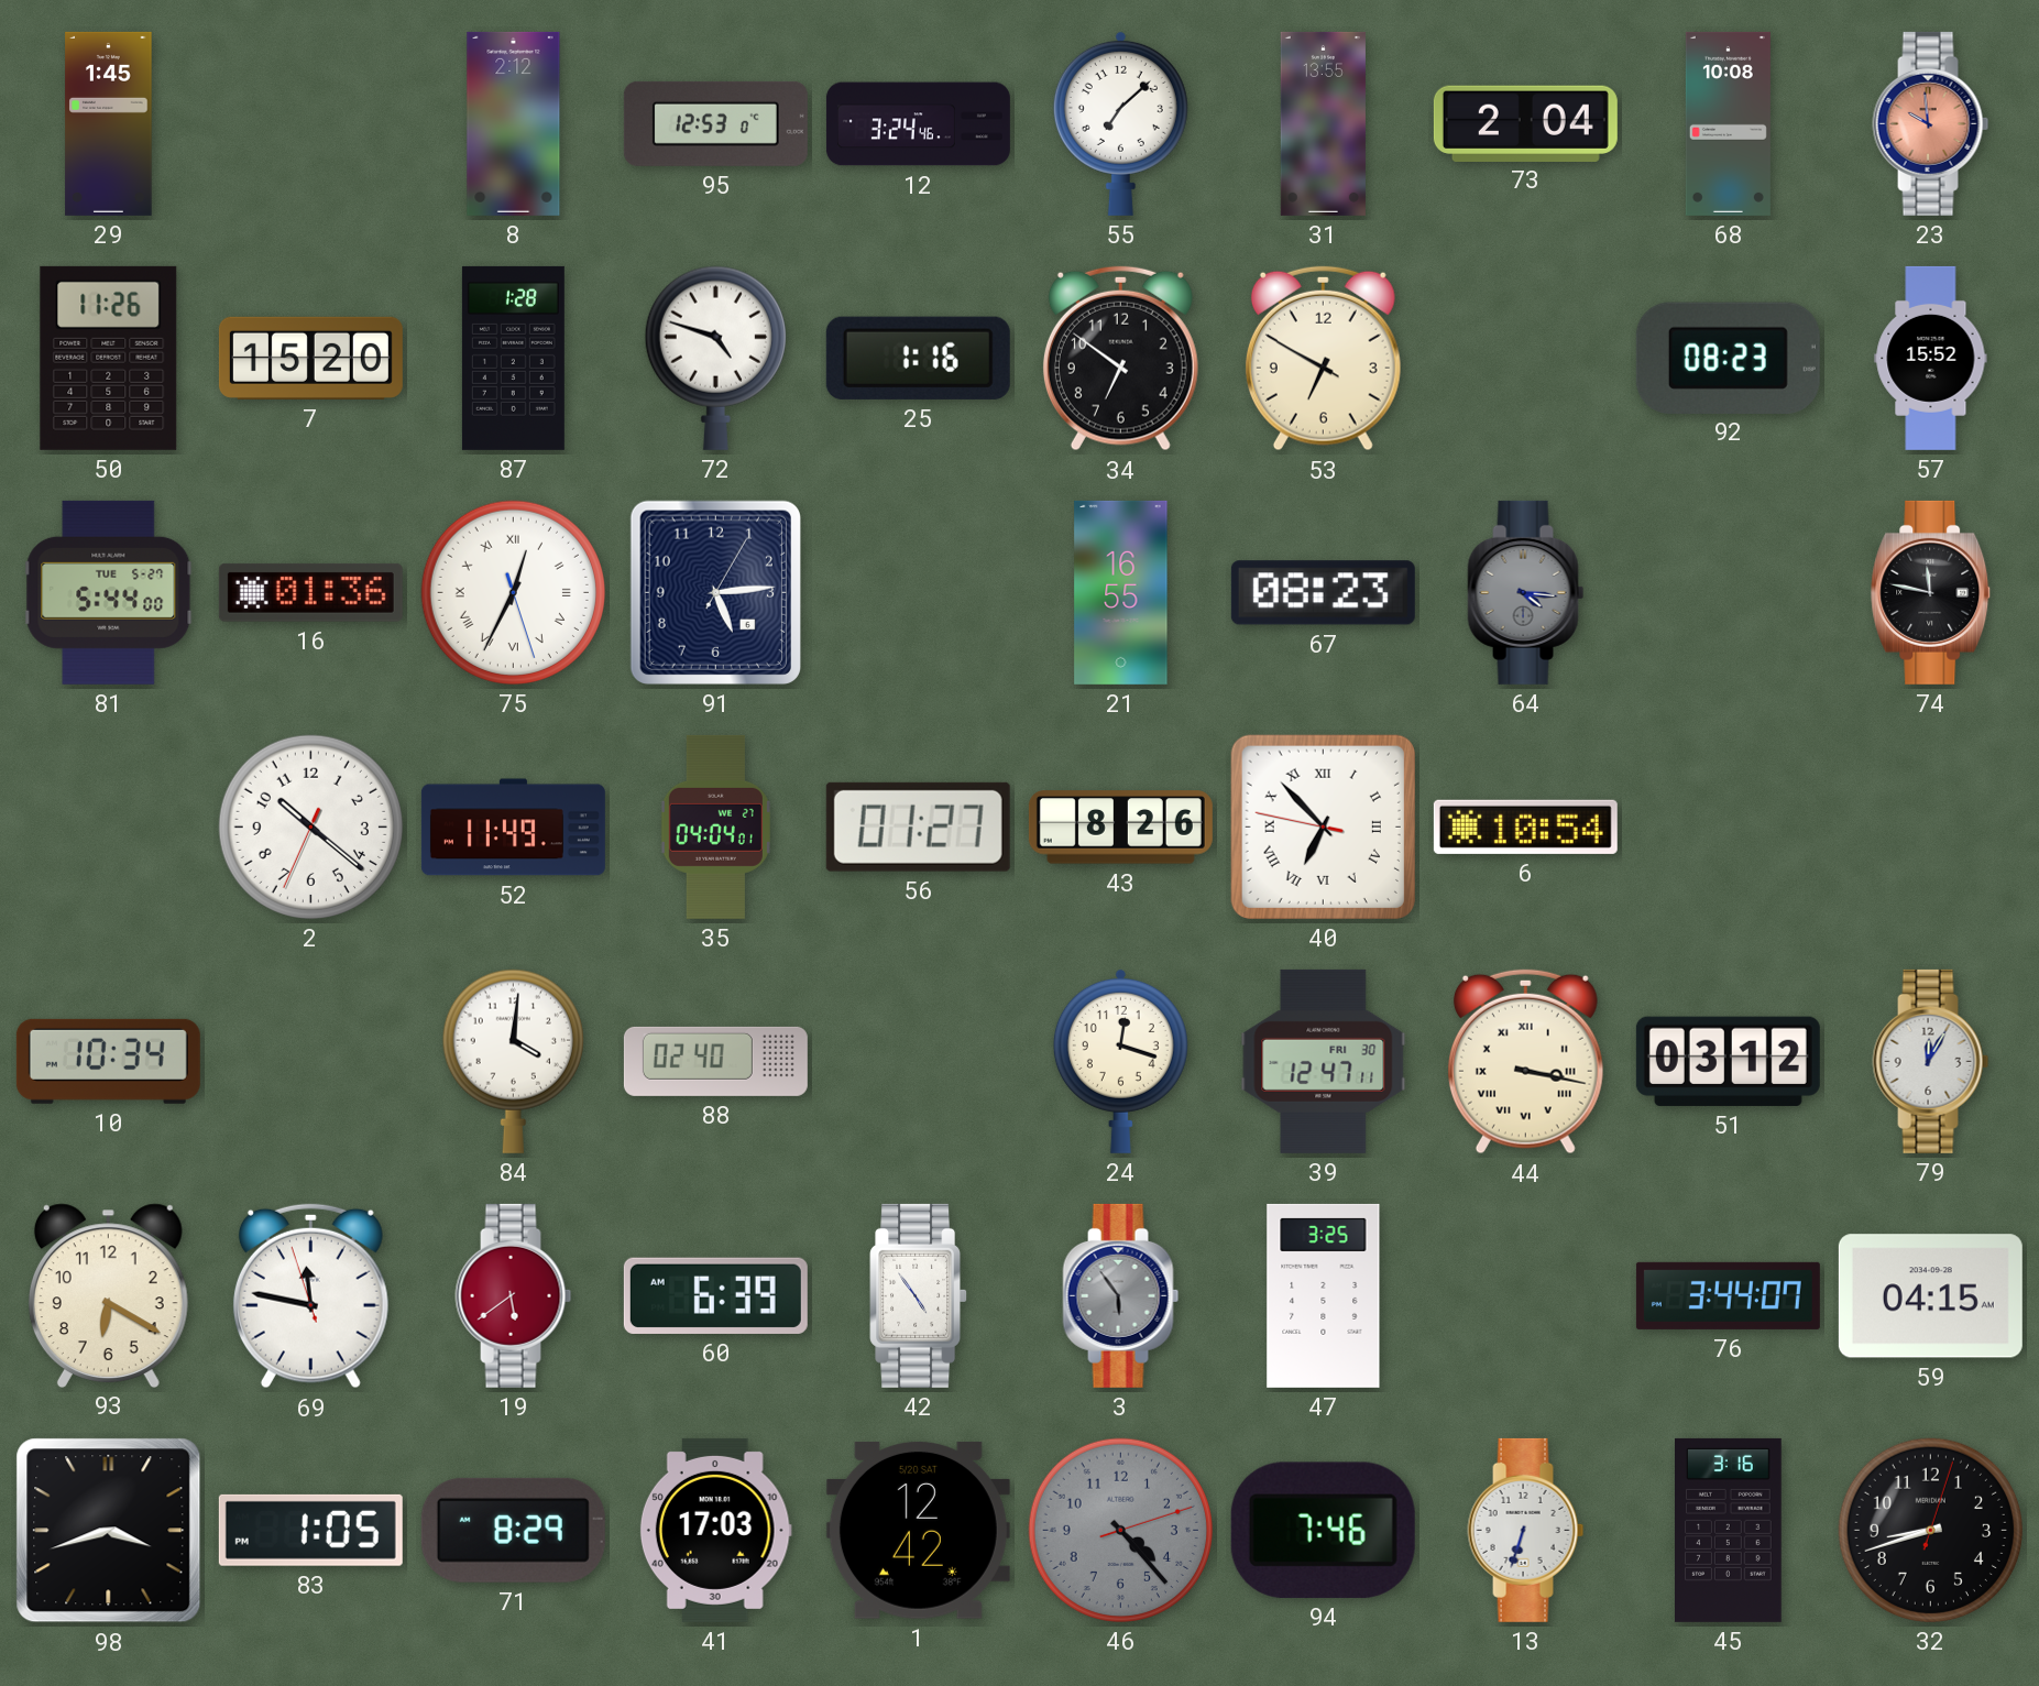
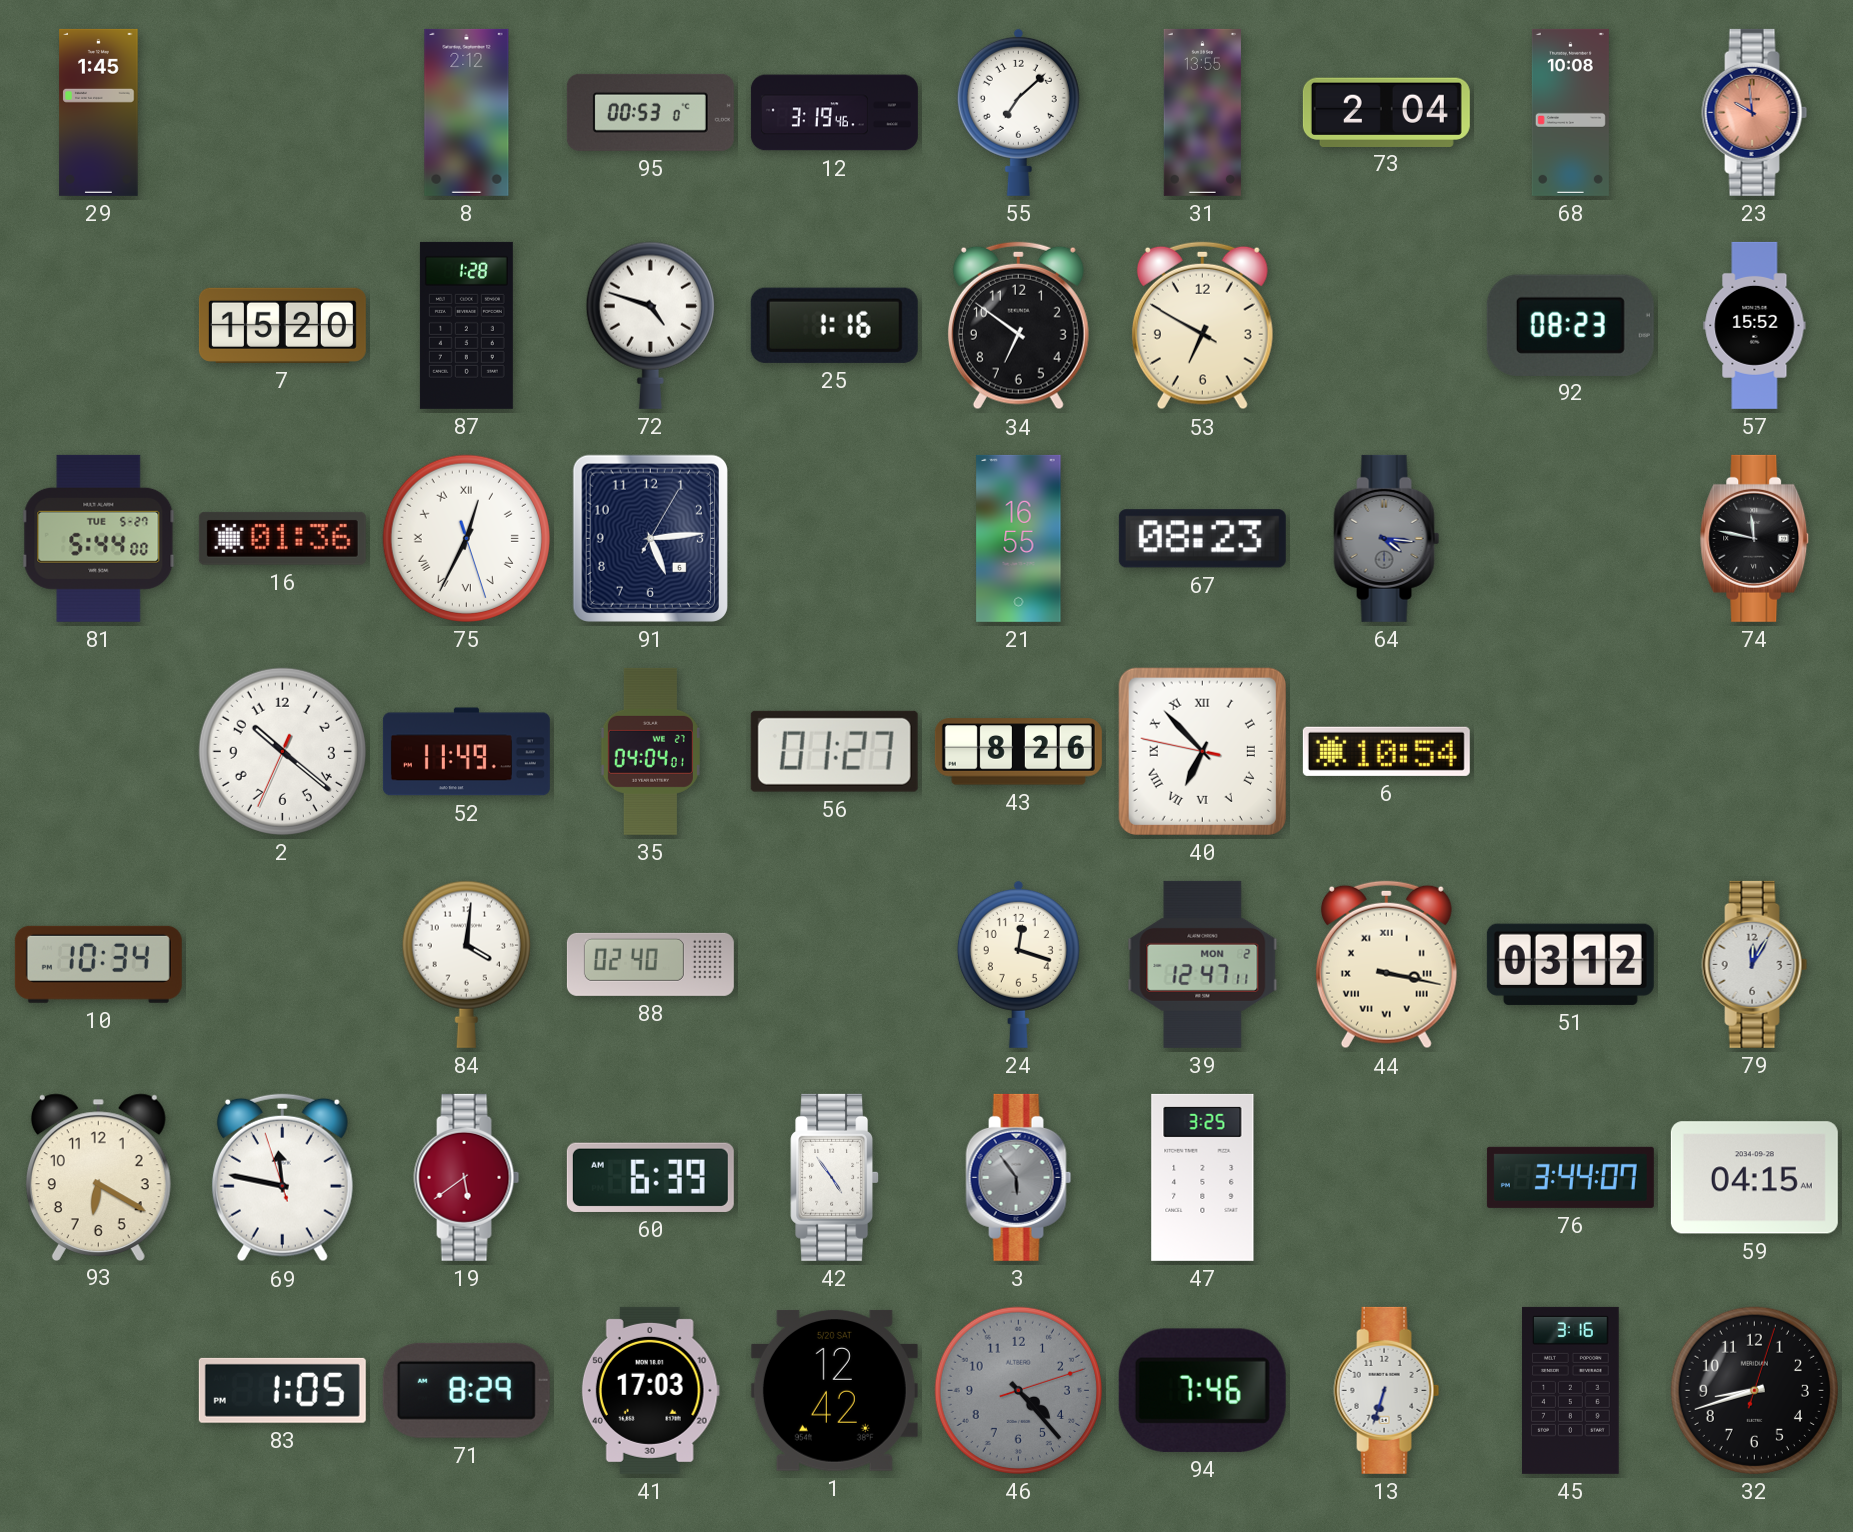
95: 12:53 -> 00:53 (650, 112)
12: 3:24 -> 3:19 (834, 113)
50: 11:26 -> none (109, 358)
39 date: FRI 30 -> MON 2 (1203, 964)
98: 3:42 -> none (109, 1531)
